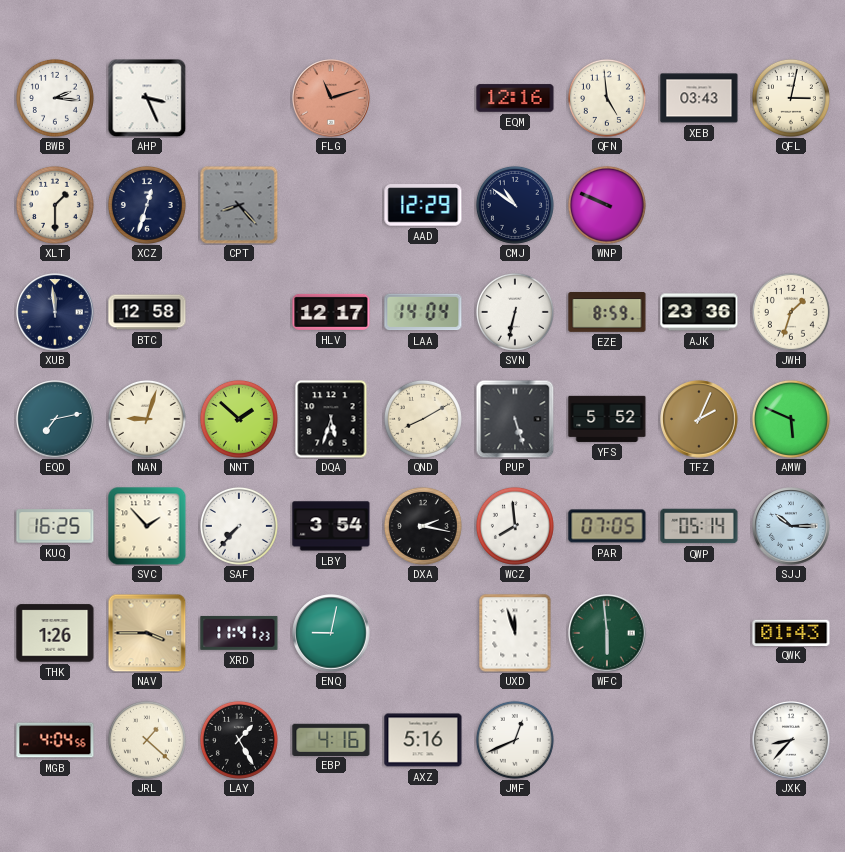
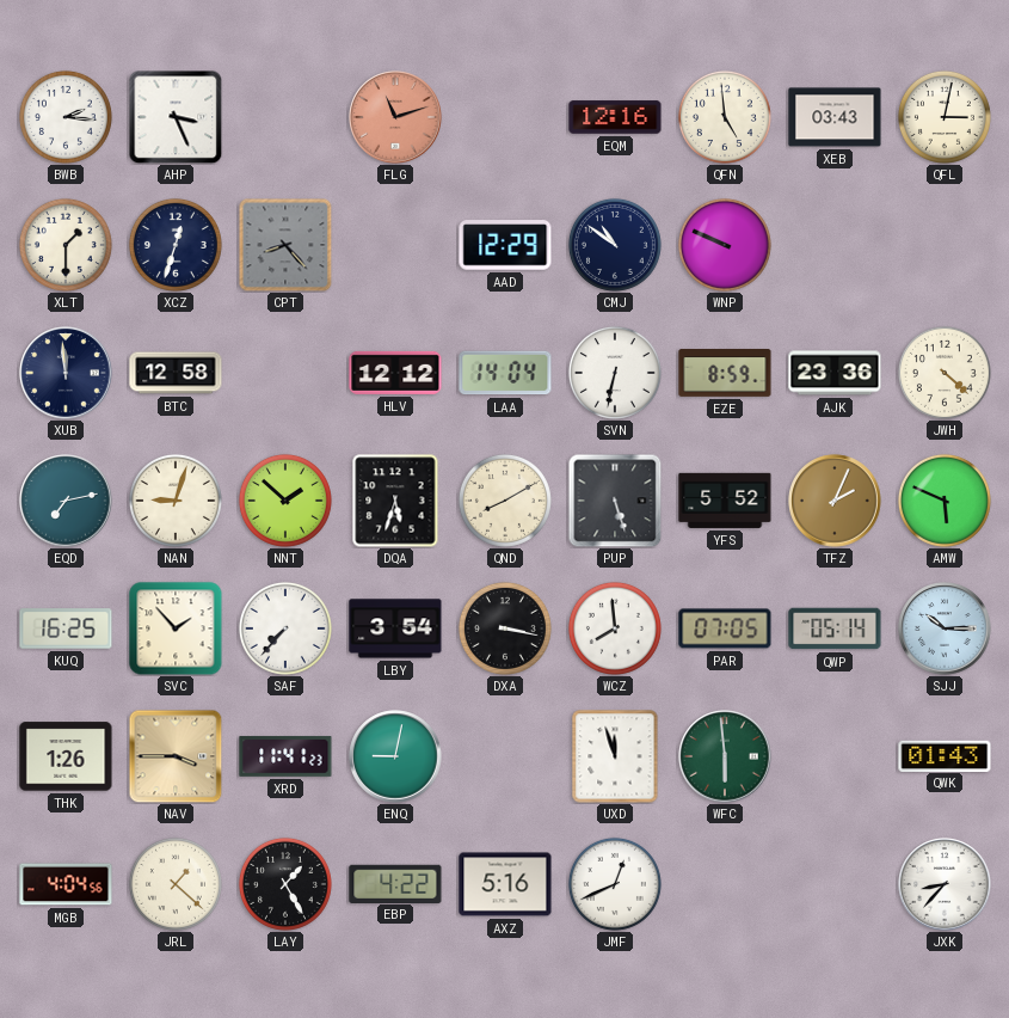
HLV: 12:17 -> 12:12 (395, 373)
JWH: 1:33 -> 4:22 (945, 373)
DXA: 2:17 -> 3:17 (505, 628)
EBP: 4:16 -> 4:22 (395, 883)
